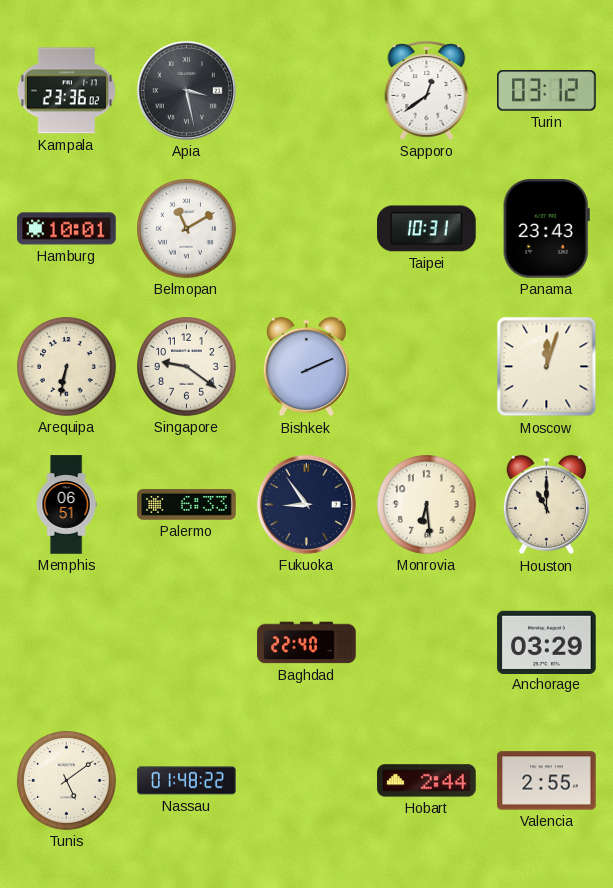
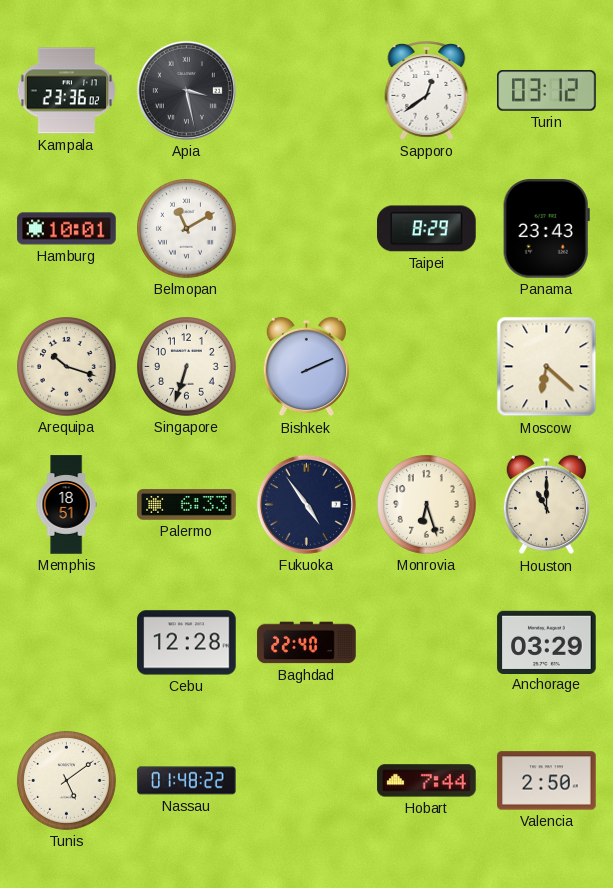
Taipei: 10:31 -> 8:29 (427, 229)
Arequipa: 6:32 -> 10:18 (67, 367)
Singapore: 9:21 -> 6:33 (187, 367)
Moscow: 12:03 -> 6:22 (547, 367)
Memphis: 06:51 -> 18:51 (66, 505)
Fukuoka: 8:54 -> 4:54 (306, 504)
Monrovia: 6:29 -> 6:27 (427, 505)
Cebu: none -> 12:28 (187, 643)
Hobart: 2:44 -> 7:44 (427, 781)
Valencia: 2:55 -> 2:50 (547, 781)
